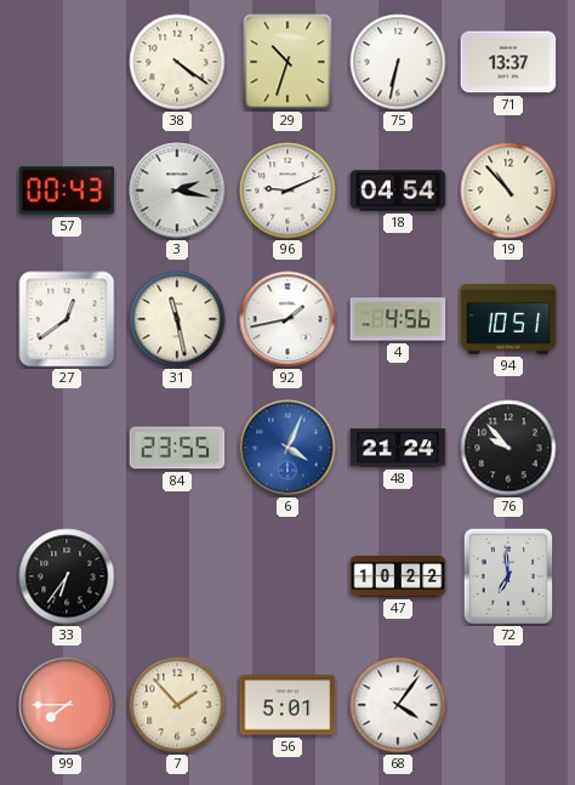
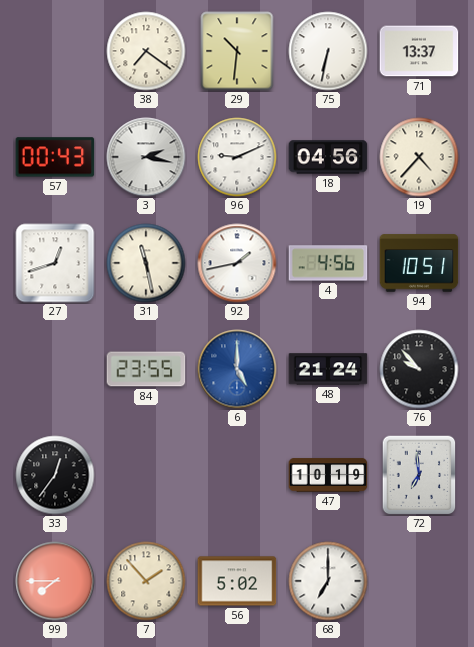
38: 4:21 -> 7:21 (146, 51)
29: 10:33 -> 10:31 (237, 51)
18: 04:54 -> 04:56 (328, 157)
19: 10:53 -> 4:37 (419, 157)
27: 12:39 -> 12:42 (55, 263)
6: 4:04 -> 5:00 (237, 369)
33: 6:36 -> 12:36 (55, 475)
47: 10:22 -> 10:19 (328, 475)
56: 5:01 -> 5:02 (237, 581)
68: 4:06 -> 7:00 (328, 581)
